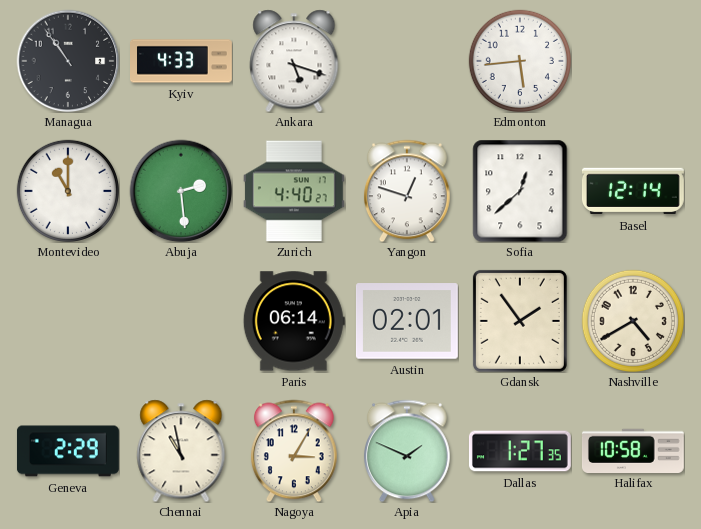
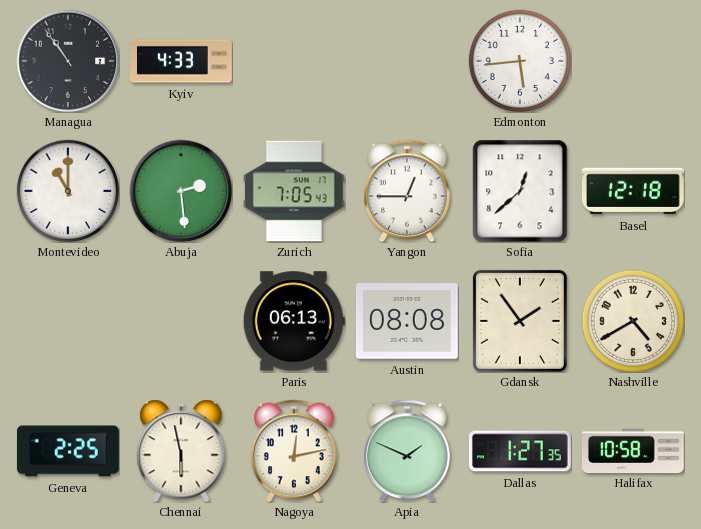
Ankara: 5:18 -> none (294, 61)
Zurich: 4:40 -> 7:05 (294, 191)
Yangon: 12:48 -> 12:45 (407, 191)
Basel: 12:14 -> 12:18 (633, 191)
Paris: 06:14 -> 06:13 (294, 321)
Austin: 02:01 -> 08:08 (407, 321)
Geneva: 2:29 -> 2:25 (68, 451)
Chennai: 10:58 -> 5:58 (181, 451)
Nagoya: 3:05 -> 12:13 (294, 451)
